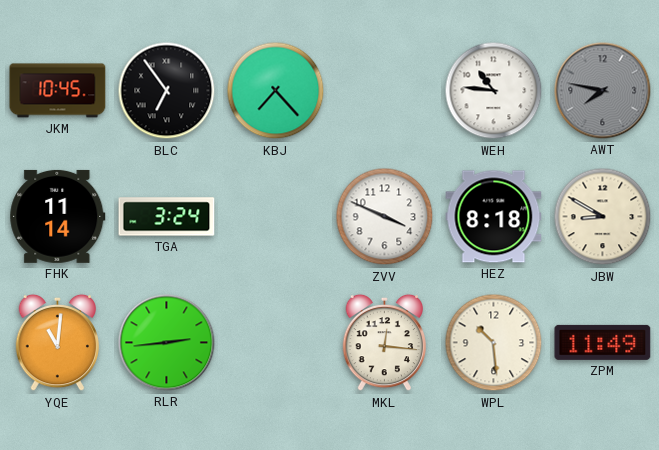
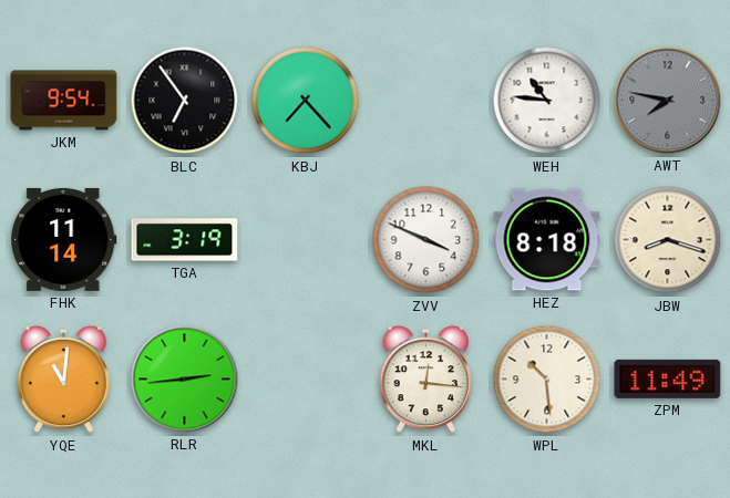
JKM: 10:45 -> 9:54 (64, 101)
TGA: 3:24 -> 3:19 (185, 240)
JBW: 8:50 -> 8:18 (668, 240)
